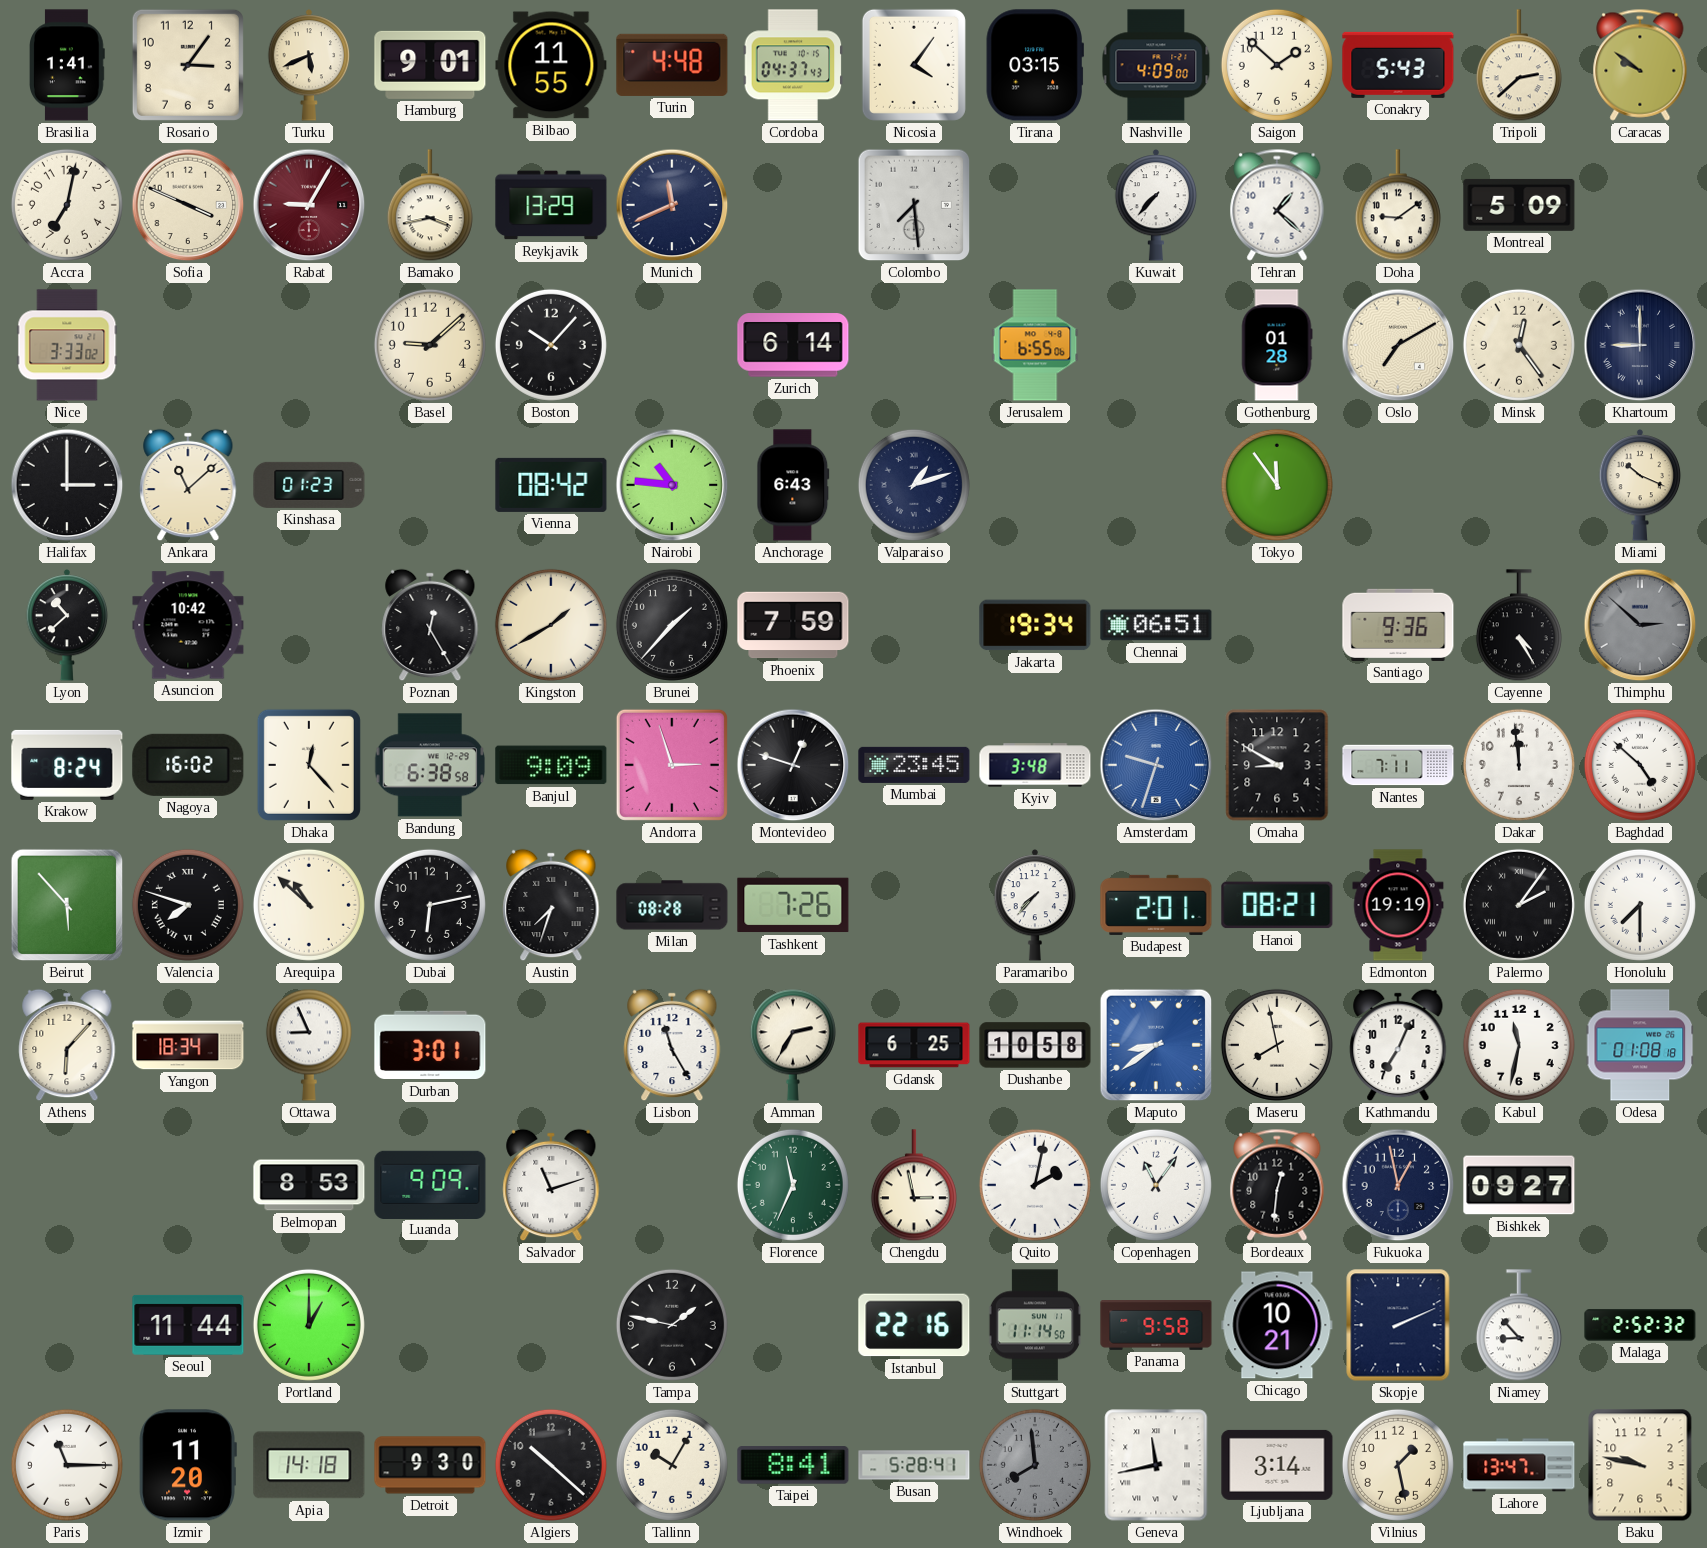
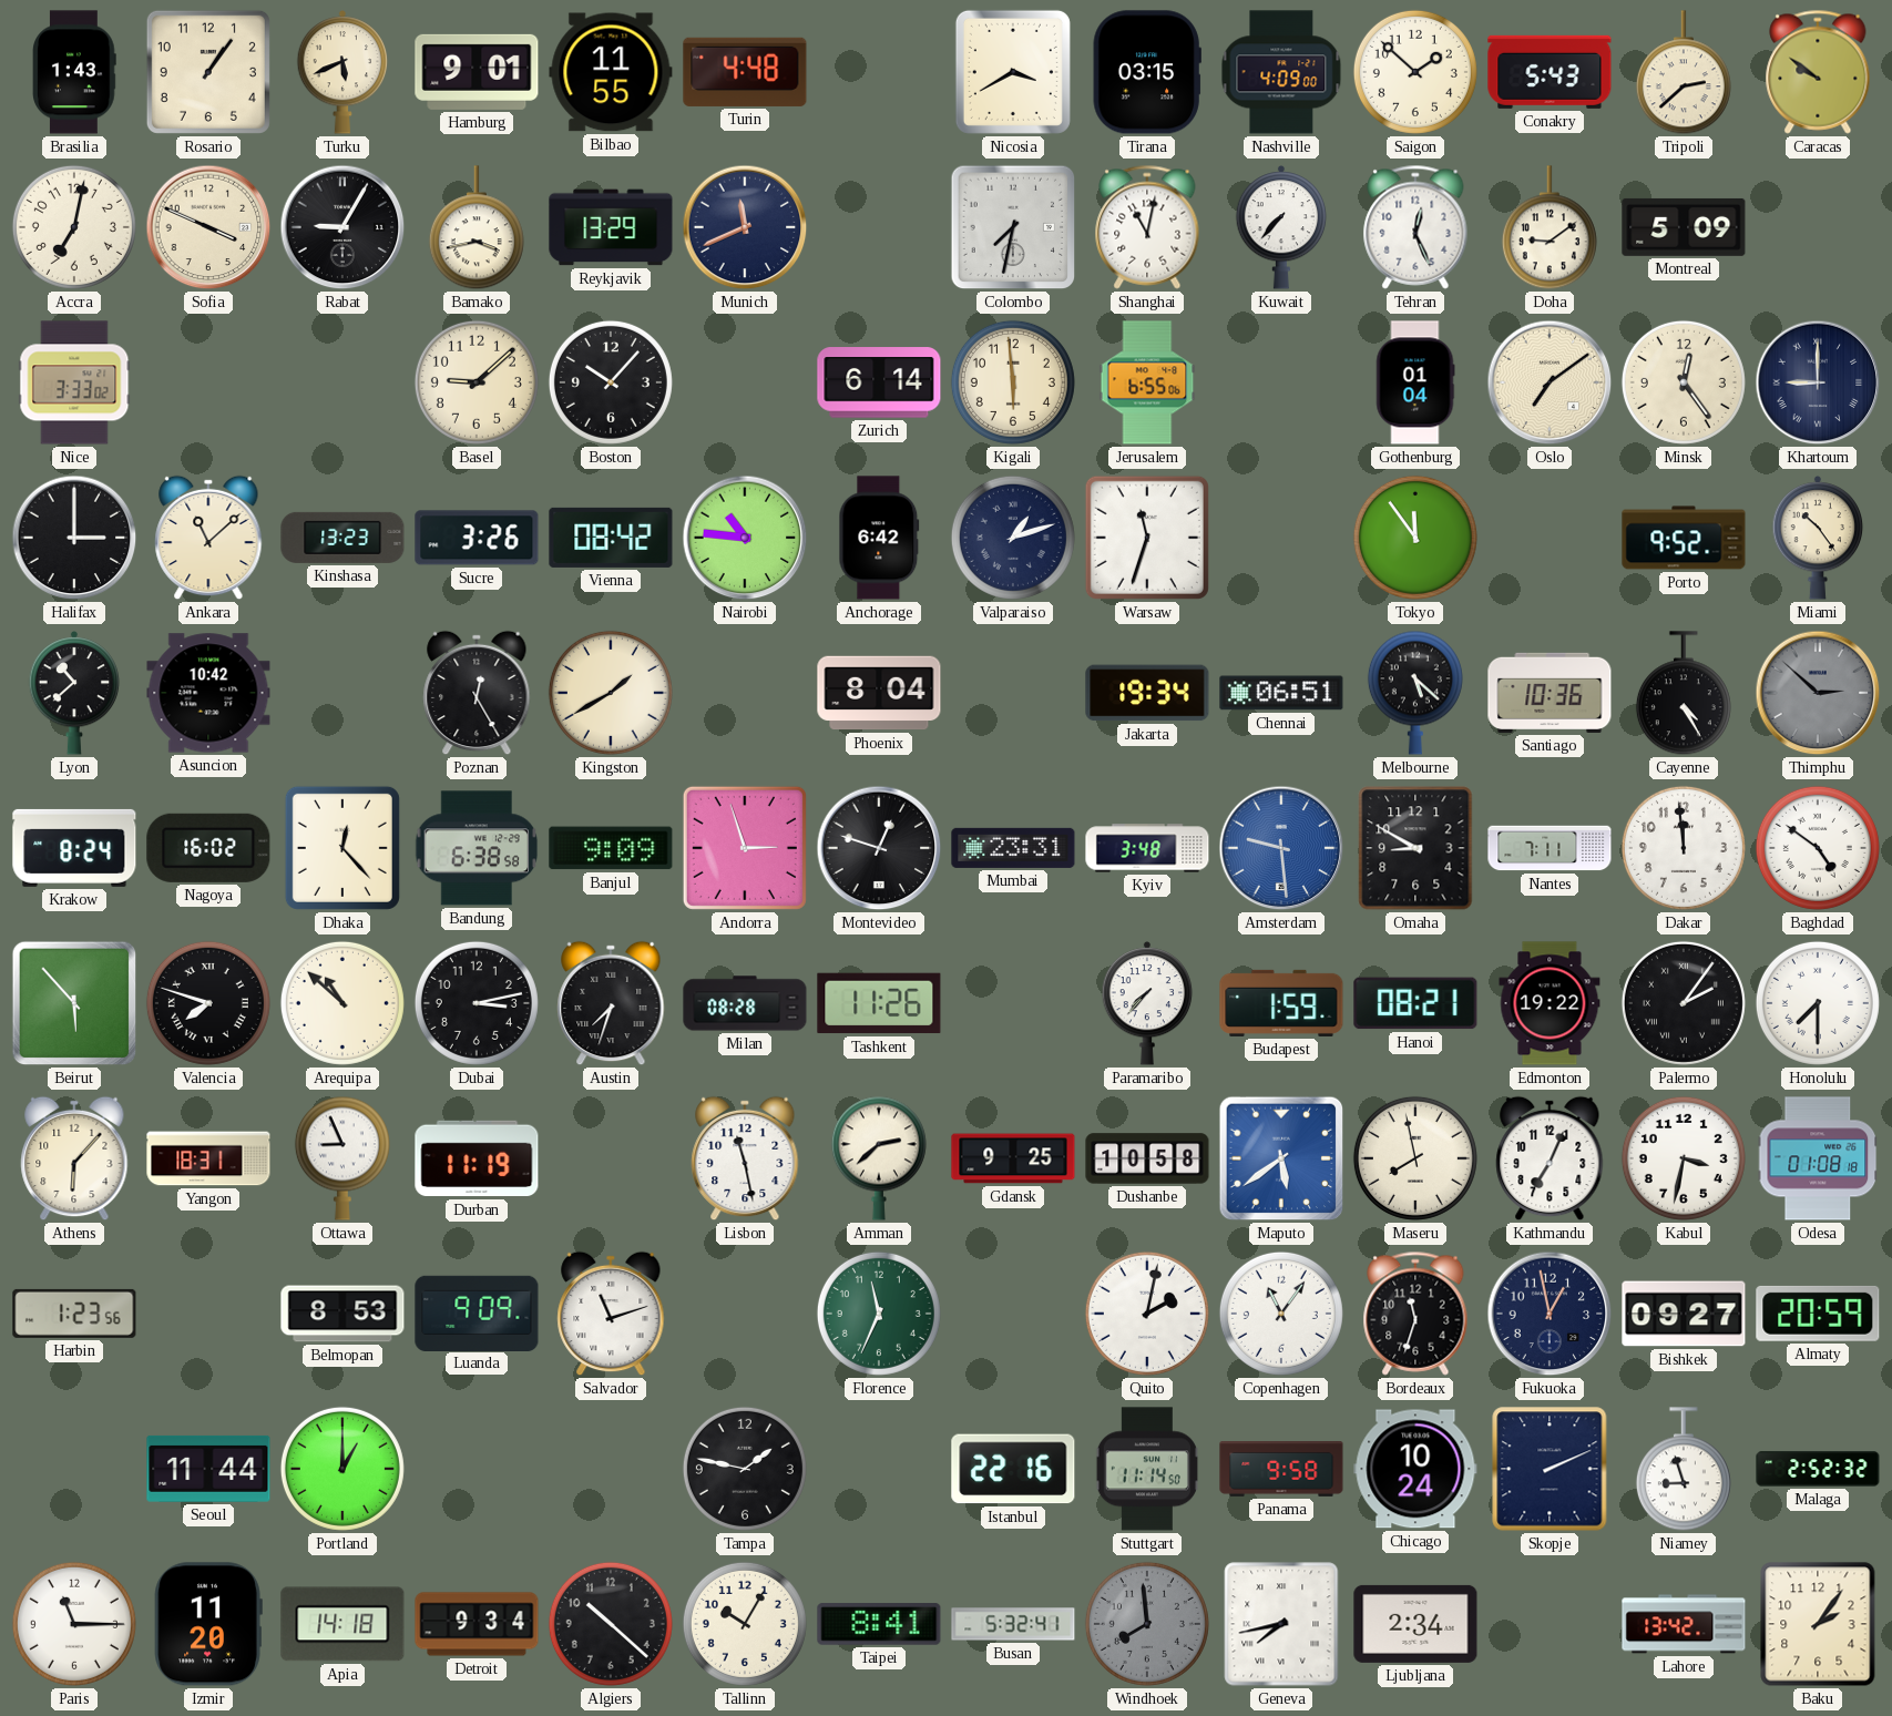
Brasilia: 1:41 -> 1:43 (75, 72)
Rosario: 3:06 -> 1:06 (208, 72)
Cordoba: 04:37 -> none (793, 65)
Nicosia: 4:06 -> 3:40 (1013, 72)
Rabat dial: burgundy -> black (342, 227)
Colombo: 7:29 -> 7:32 (1013, 227)
Shanghai: none -> 11:02 (1147, 227)
Tehran: 1:22 -> 12:26 (1415, 227)
Kigali: none -> 5:59 (1013, 382)
Gothenburg: 01:28 -> 01:04 (1415, 382)
Oslo: 7:10 -> 7:09 (1550, 382)
Kinshasa: 01:23 -> 13:23 (342, 538)
Sucre: none -> 3:26 (477, 538)
Anchorage: 6:43 -> 6:42 (879, 538)
Warsaw: none -> 11:33 (1147, 538)
Porto: none -> 9:52 (1684, 538)
Miami: 10:19 -> 10:24 (1818, 538)
Brunei: 1:37 -> none (672, 625)
Phoenix: 7:59 -> 8:04 (879, 693)
Melbourne: none -> 5:22 (1415, 693)
Santiago: 9:36 -> 10:36 (1550, 693)
Mumbai: 23:45 -> 23:31 (1013, 848)
Amsterdam: 9:33 -> 9:29 (1281, 848)
Baghdad: 4:52 -> 4:51 (1818, 848)
Dubai: 6:13 -> 3:13 (477, 1003)
Tashkent: 7:26 -> 11:26 (879, 1003)
Budapest: 2:01 -> 1:59 (1281, 1003)
Edmonton: 19:19 -> 19:22 (1550, 1003)
Yangon: 18:34 -> 18:31 (208, 1158)
Durban: 3:01 -> 11:19 (477, 1158)
Lisbon: 11:25 -> 11:28 (745, 1158)
Amman: 2:35 -> 2:38 (879, 1158)
Gdansk: 6:25 -> 9:25 (1013, 1158)
Maputo: 8:39 -> 5:39 (1281, 1158)
Kabul: 11:32 -> 3:32 (1684, 1158)
Harbin: none -> 1:23 (74, 1314)
Chengdu: 2:58 -> none (914, 1186)
Bordeaux: 12:31 -> 11:33 (1415, 1314)
Almaty: none -> 20:59 (1818, 1314)
Chicago: 10:21 -> 10:24 (1415, 1469)
Niamey: 8:53 -> 8:57 (1684, 1470)
Detroit: 9:30 -> 9:34 (477, 1624)
Busan: 5:28 -> 5:32 (1013, 1624)
Geneva: 11:43 -> 7:43 (1281, 1624)
Ljubljana: 3:14 -> 2:34 (1415, 1624)
Vilnius: 1:28 -> none (1398, 1465)
Lahore: 13:47 -> 13:42 (1684, 1624)
Baku: 9:47 -> 2:06 (1818, 1624)
